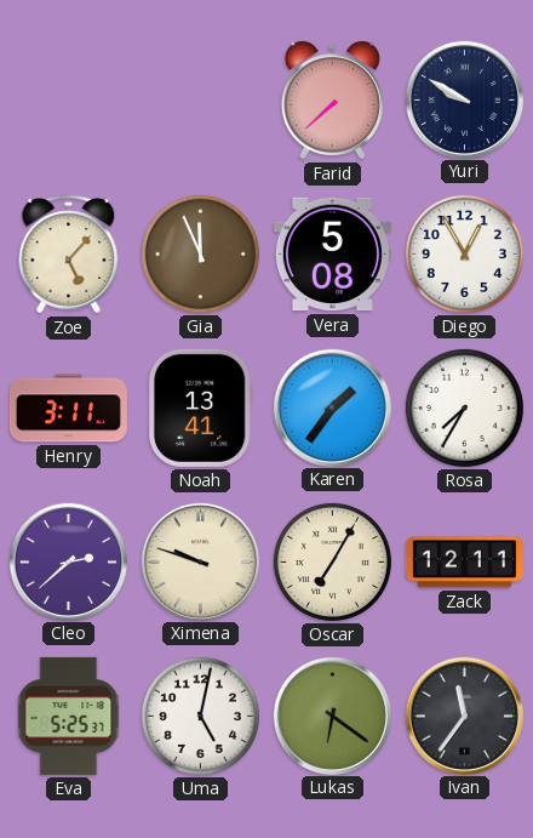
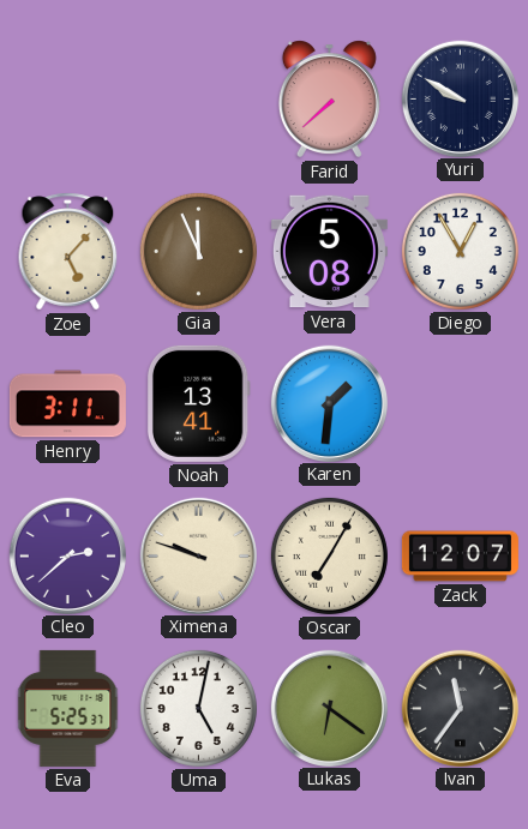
Karen: 1:36 -> 1:31 (329, 403)
Rosa: 7:35 -> none (464, 407)
Zack: 12:11 -> 12:07 (460, 557)
